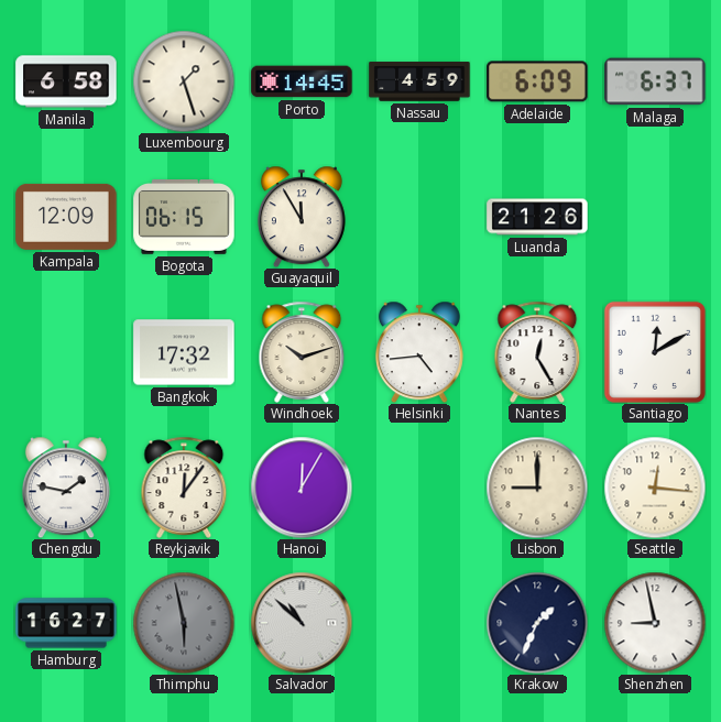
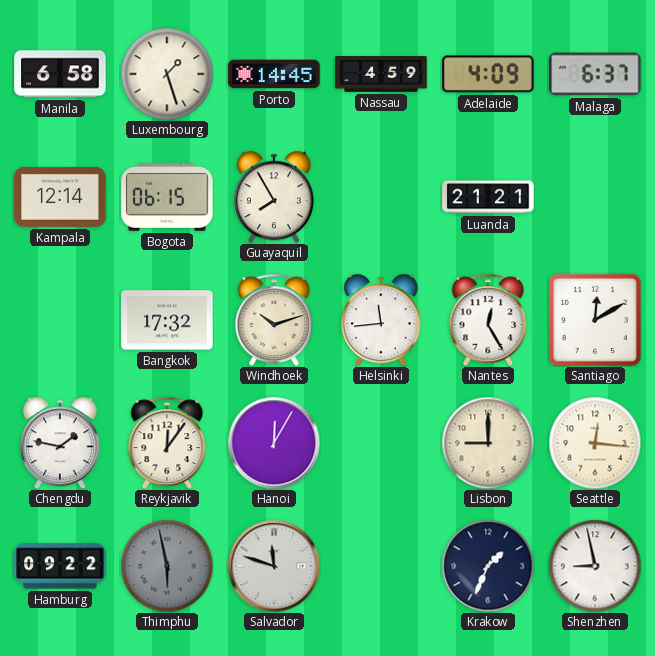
Adelaide: 6:09 -> 4:09 (488, 74)
Kampala: 12:09 -> 12:14 (60, 197)
Guayaquil: 11:55 -> 7:55 (274, 197)
Luanda: 21:26 -> 21:21 (488, 197)
Helsinki: 4:44 -> 11:44 (381, 320)
Hamburg: 16:27 -> 09:22 (60, 566)
Salvador: 10:52 -> 11:48 (274, 566)
